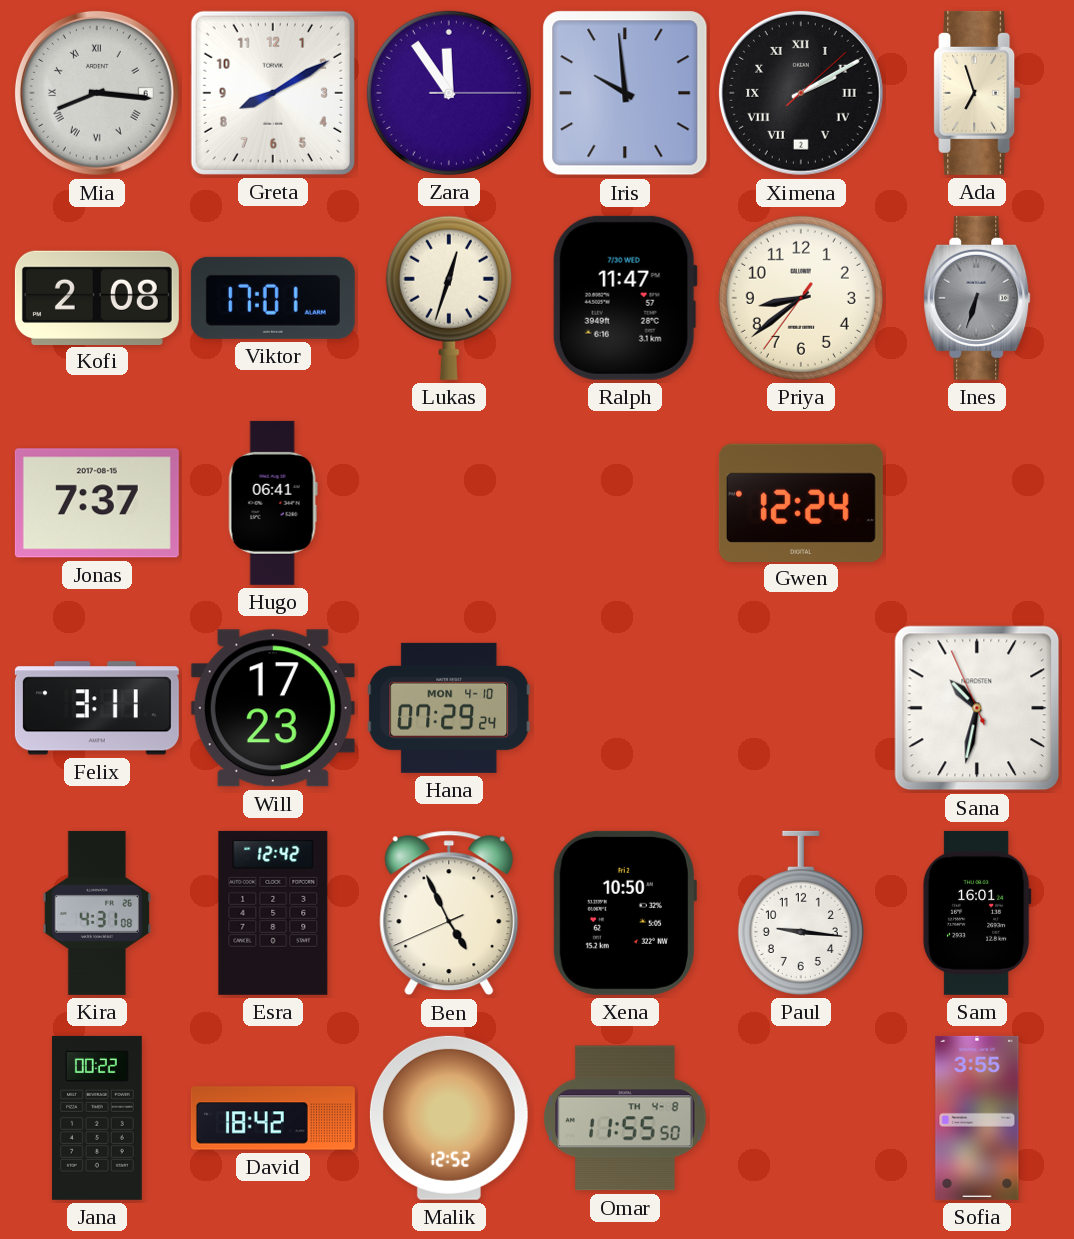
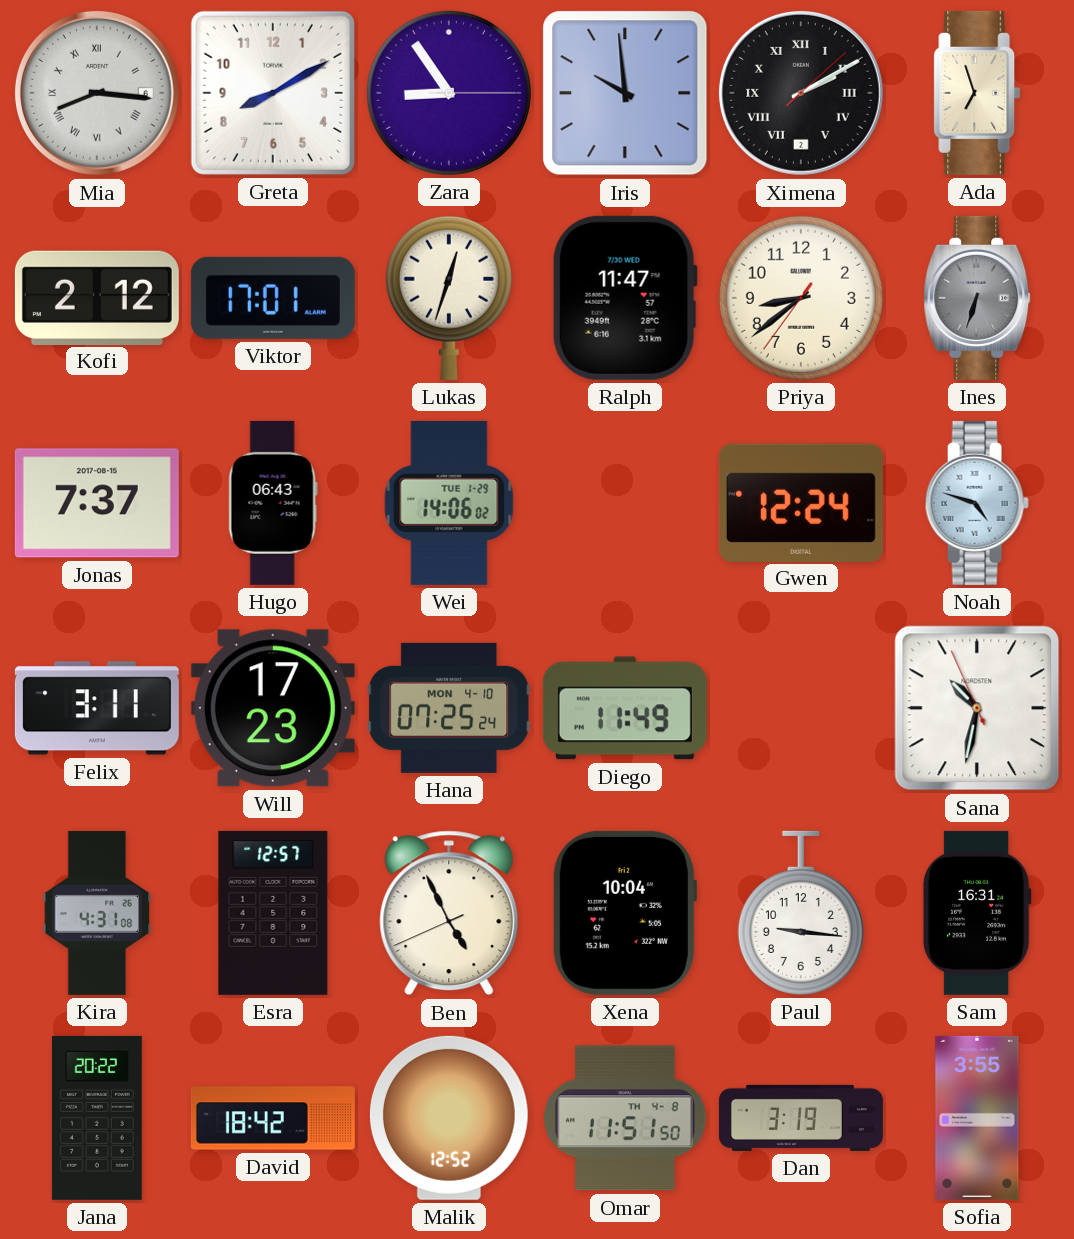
Zara: 11:54 -> 8:54 (449, 93)
Kofi: 2:08 -> 2:12 (97, 297)
Hugo: 06:41 -> 06:43 (273, 503)
Wei: none -> 14:06 (449, 503)
Noah: none -> 4:48 (977, 503)
Hana: 07:29 -> 07:25 (449, 708)
Diego: none -> 11:49 (625, 708)
Esra: 12:42 -> 12:57 (273, 913)
Xena: 10:50 -> 10:04 (625, 913)
Sam: 16:01 -> 16:31 (977, 913)
Jana: 00:22 -> 20:22 (97, 1118)
Omar: 11:55 -> 11:51 (625, 1118)
Dan: none -> 3:19 (801, 1118)
